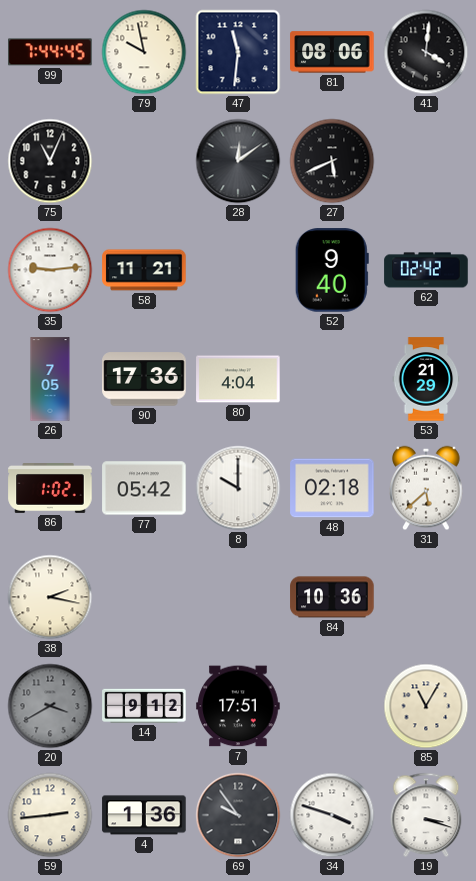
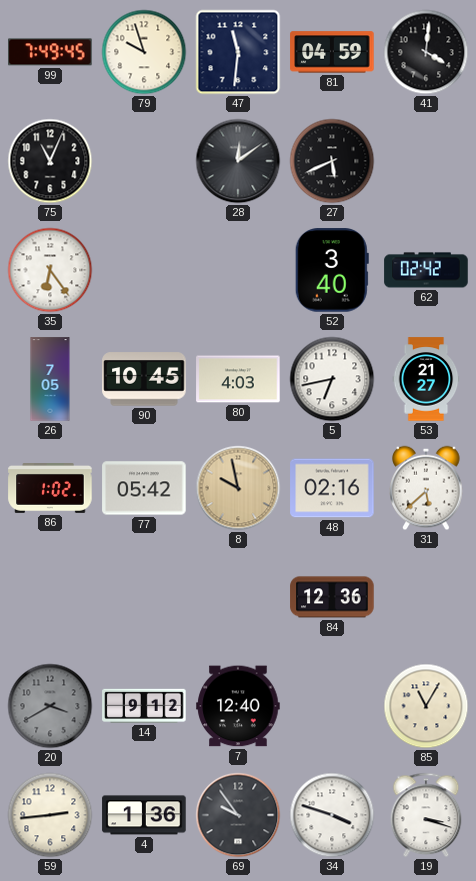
99: 7:44 -> 7:49 (50, 52)
79: 9:58 -> 9:57 (144, 52)
81: 08:06 -> 04:59 (332, 52)
35: 9:14 -> 6:24 (50, 270)
58: 11:21 -> none (144, 270)
52: 9:40 -> 3:40 (332, 270)
90: 17:36 -> 10:45 (144, 379)
80: 4:04 -> 4:03 (238, 379)
5: none -> 6:43 (332, 379)
53: 21:29 -> 21:27 (426, 379)
8: 10:00 -> 9:58 (238, 488)
8 dial: white -> champagne (238, 488)
48: 02:18 -> 02:16 (332, 488)
38: 2:17 -> none (50, 597)
84: 10:36 -> 12:36 (332, 597)
7: 17:51 -> 12:40 (238, 706)
